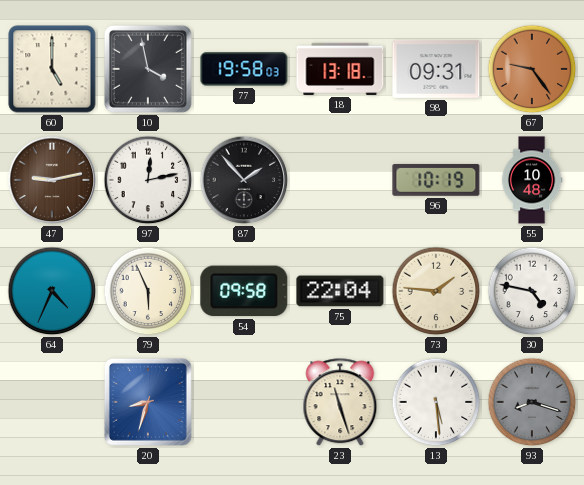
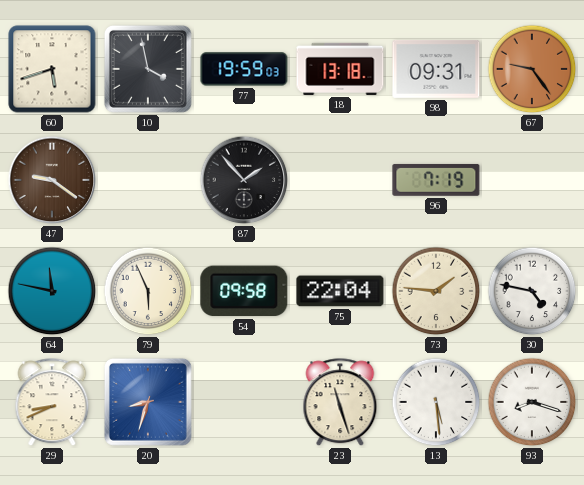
60: 5:00 -> 5:42 (52, 69)
77: 19:58 -> 19:59 (244, 69)
47: 9:13 -> 9:21 (52, 180)
97: 12:13 -> none (148, 180)
96: 10:19 -> 7:19 (436, 180)
55: 10:48 -> none (532, 180)
64: 4:34 -> 11:47 (52, 291)
29: none -> 8:41 (52, 403)
93 dial: grey -> white (532, 402)
